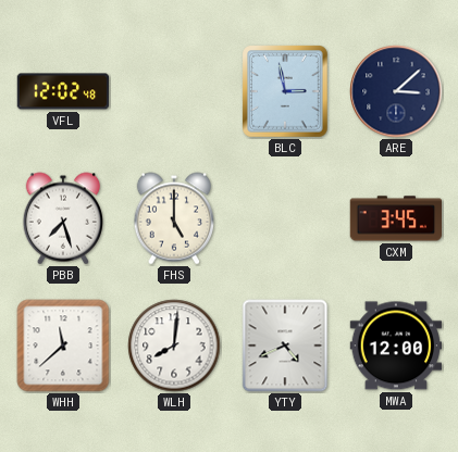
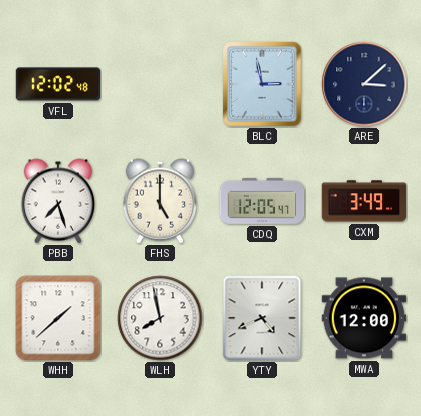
CDQ: none -> 12:05 (262, 201)
CXM: 3:45 -> 3:49 (363, 201)
WHH: 11:38 -> 1:38 (58, 318)
WLH: 8:01 -> 7:58 (160, 318)
